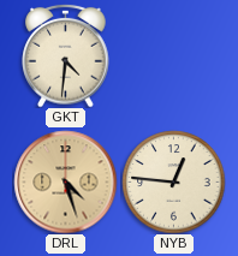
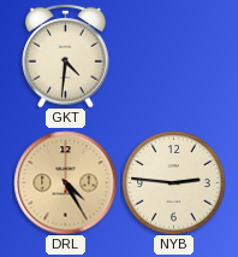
DRL: 4:27 -> 4:25 (65, 182)
NYB: 12:46 -> 2:46 (173, 182)
